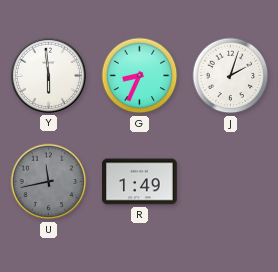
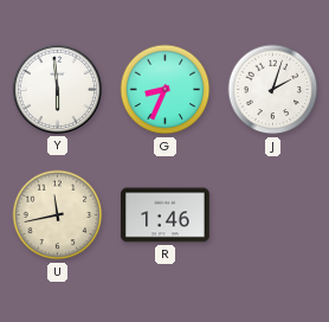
U dial: grey -> cream (58, 215)
R: 1:49 -> 1:46 (166, 215)
